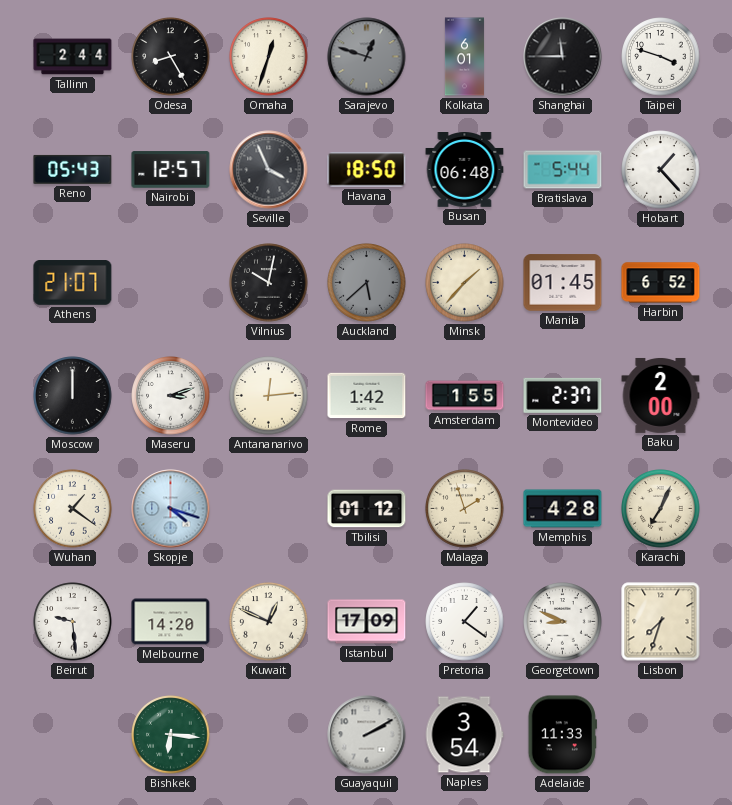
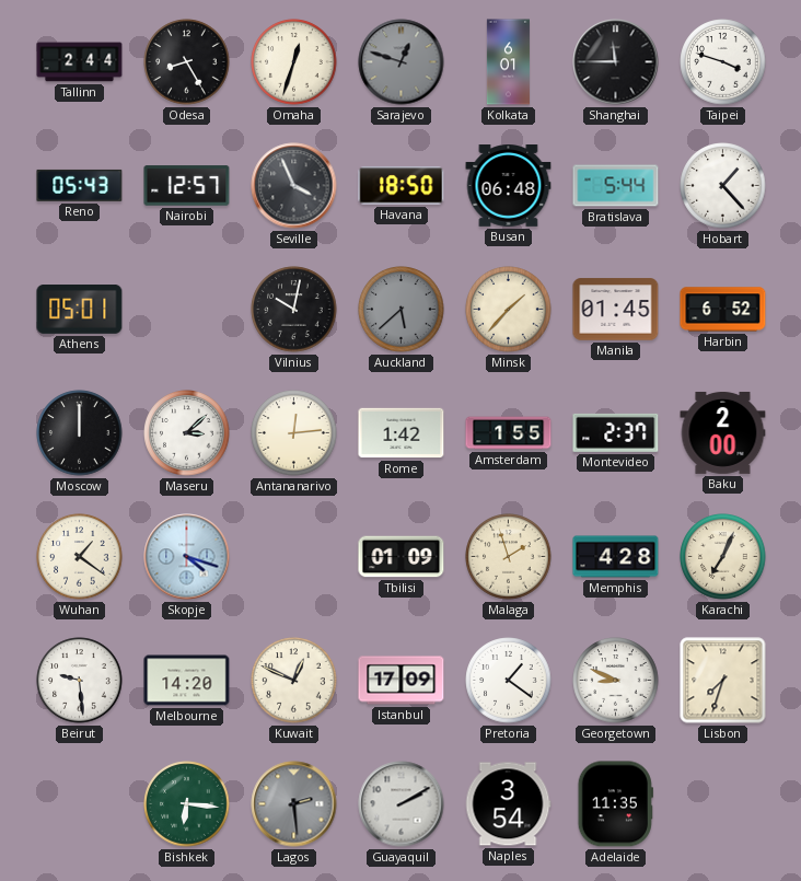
Athens: 21:07 -> 05:01 (80, 310)
Maseru: 3:12 -> 3:08 (187, 433)
Tbilisi: 01:12 -> 01:09 (402, 557)
Lagos: none -> 2:29 (294, 804)
Adelaide: 11:33 -> 11:35 (615, 804)
